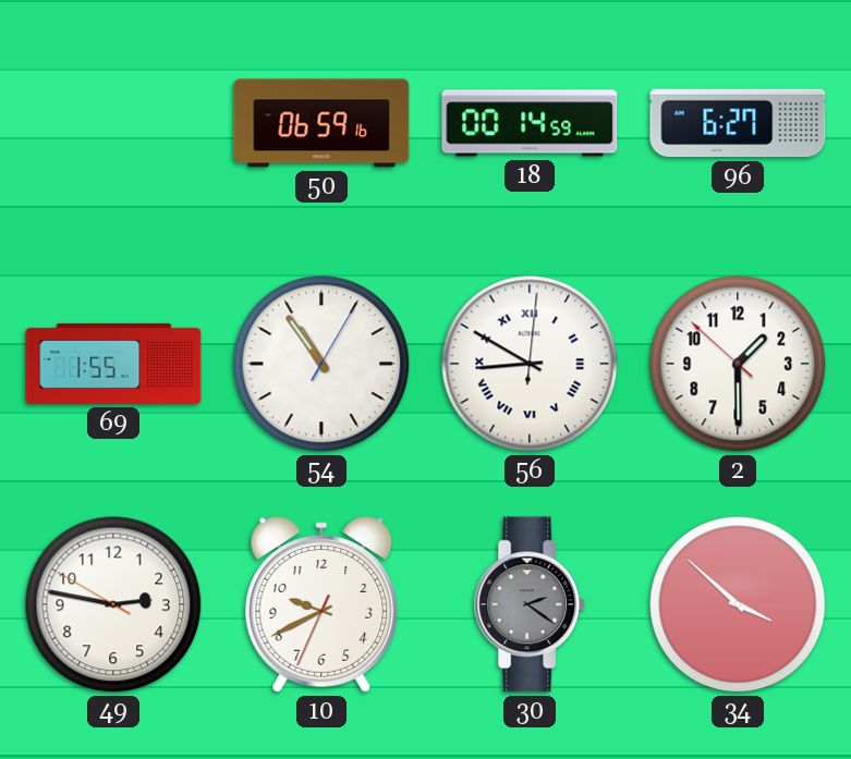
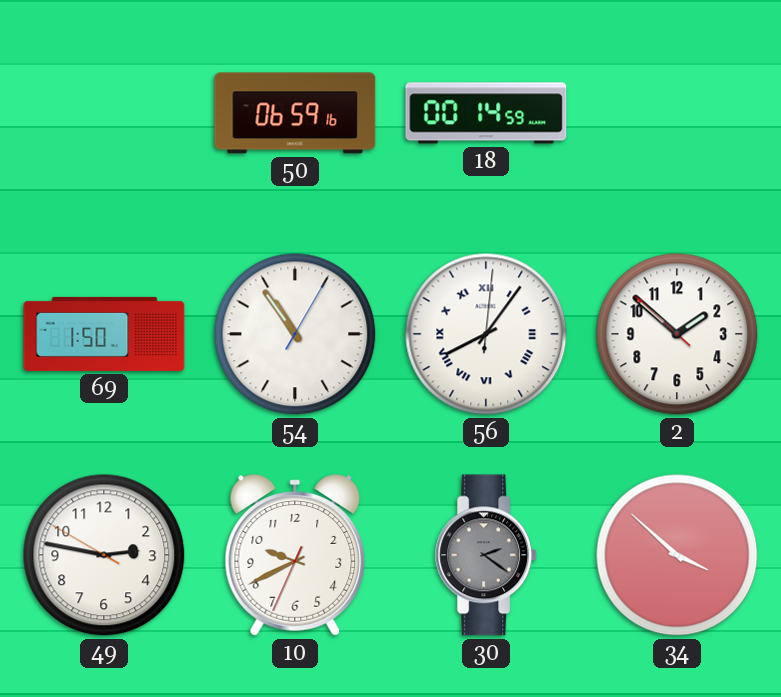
96: 6:27 -> none (738, 123)
69: 1:55 -> 1:50 (104, 334)
56: 8:50 -> 8:06 (486, 334)
2: 1:29 -> 1:51 (677, 334)
